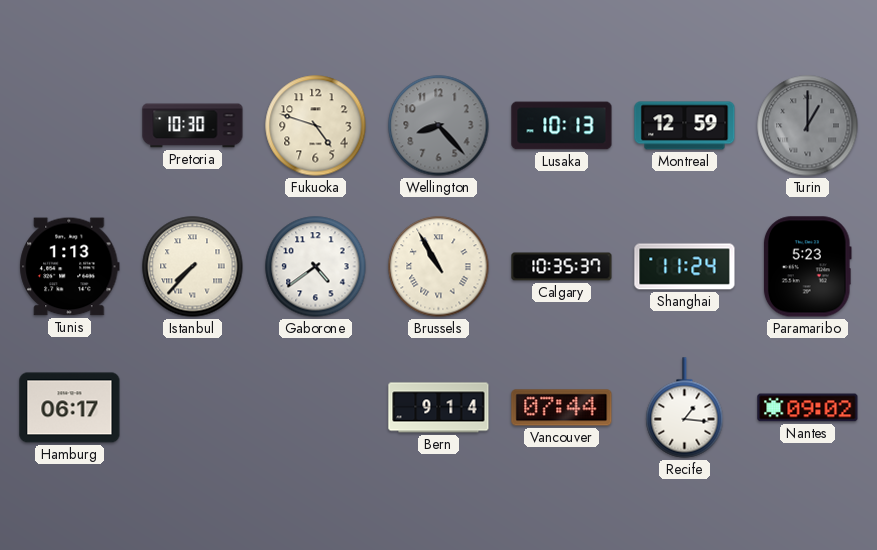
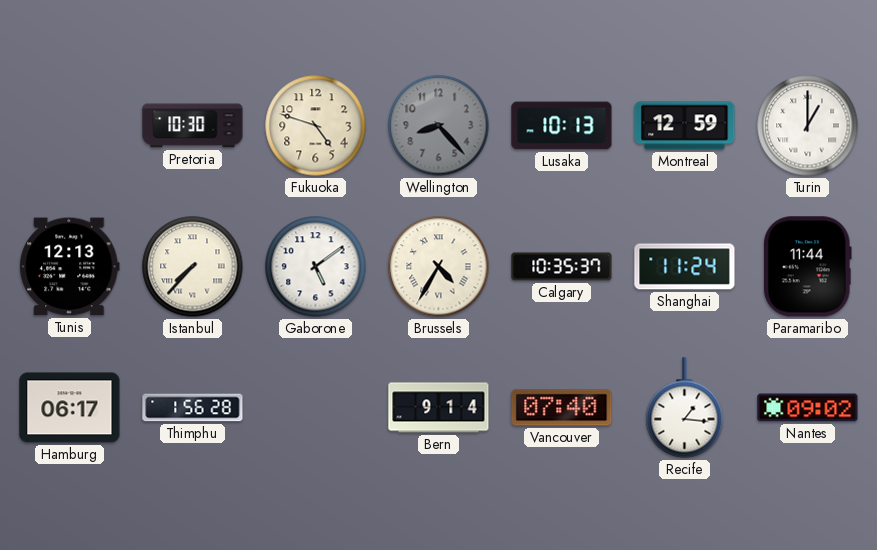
Turin dial: grey -> white (808, 126)
Tunis: 1:13 -> 12:13 (70, 267)
Gaborone: 4:39 -> 5:09 (316, 267)
Brussels: 10:55 -> 4:35 (439, 267)
Paramaribo: 5:23 -> 11:44 (807, 267)
Thimphu: none -> 1:56 (193, 408)
Vancouver: 07:44 -> 07:40 (562, 408)
